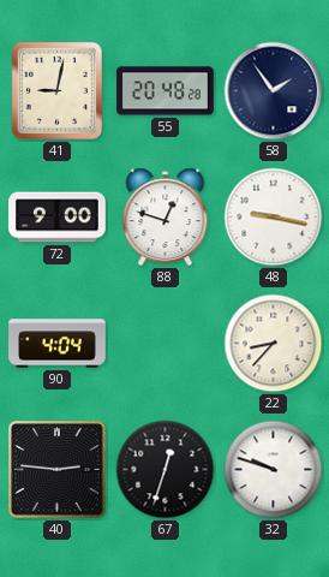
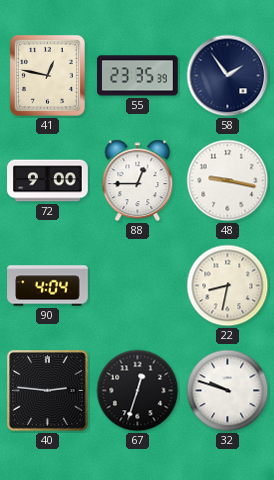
41: 9:02 -> 12:47 (47, 75)
55: 20:48 -> 23:35 (138, 76)
88: 12:48 -> 12:45 (138, 181)
22: 8:37 -> 8:32 (228, 286)
